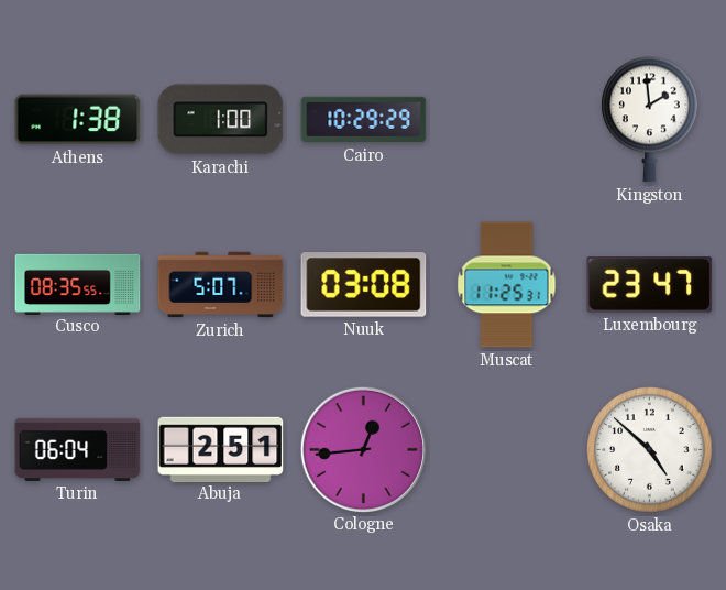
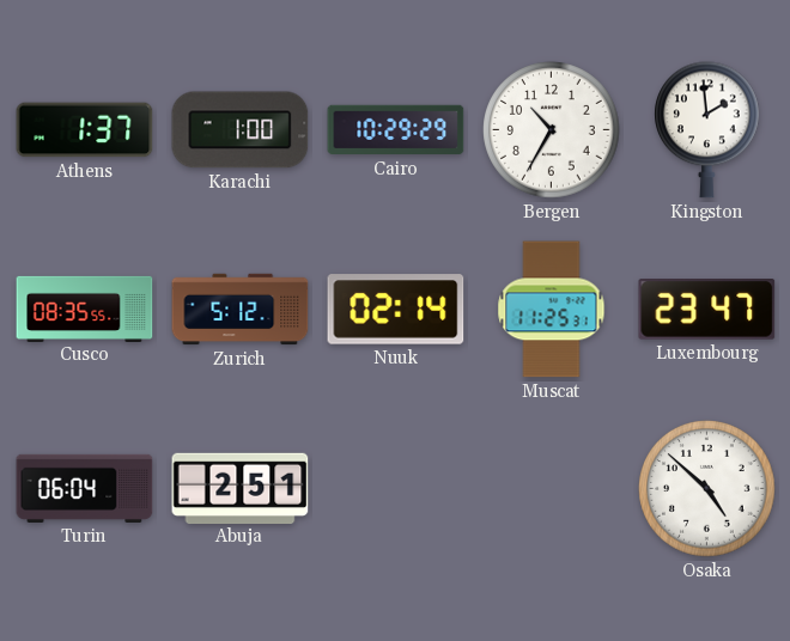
Athens: 1:38 -> 1:37 (85, 130)
Bergen: none -> 10:35 (552, 130)
Zurich: 5:07 -> 5:12 (241, 310)
Nuuk: 03:08 -> 02:14 (396, 310)
Cologne: 12:44 -> none (363, 449)
